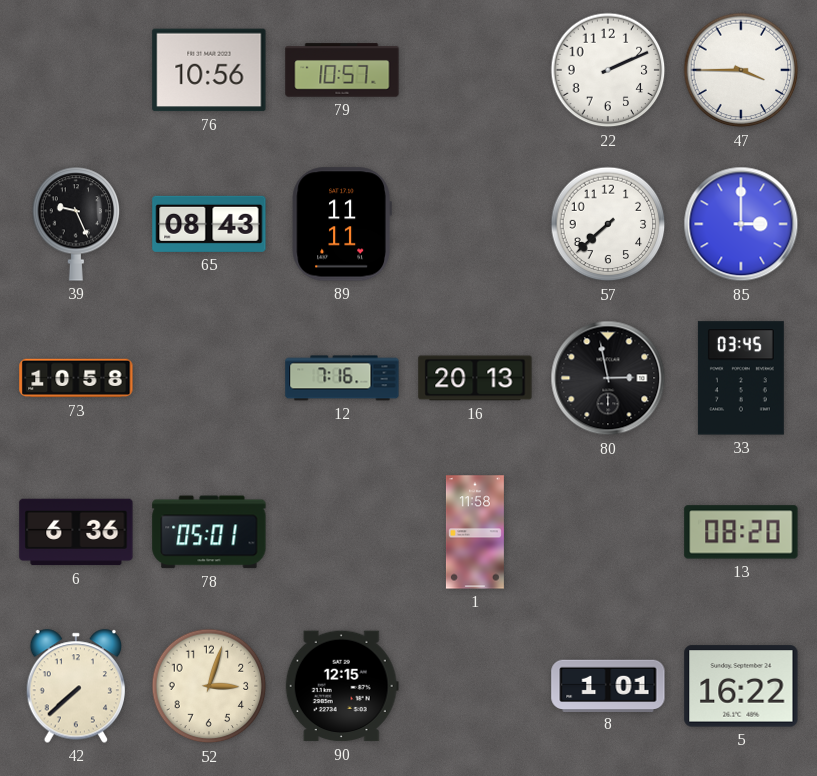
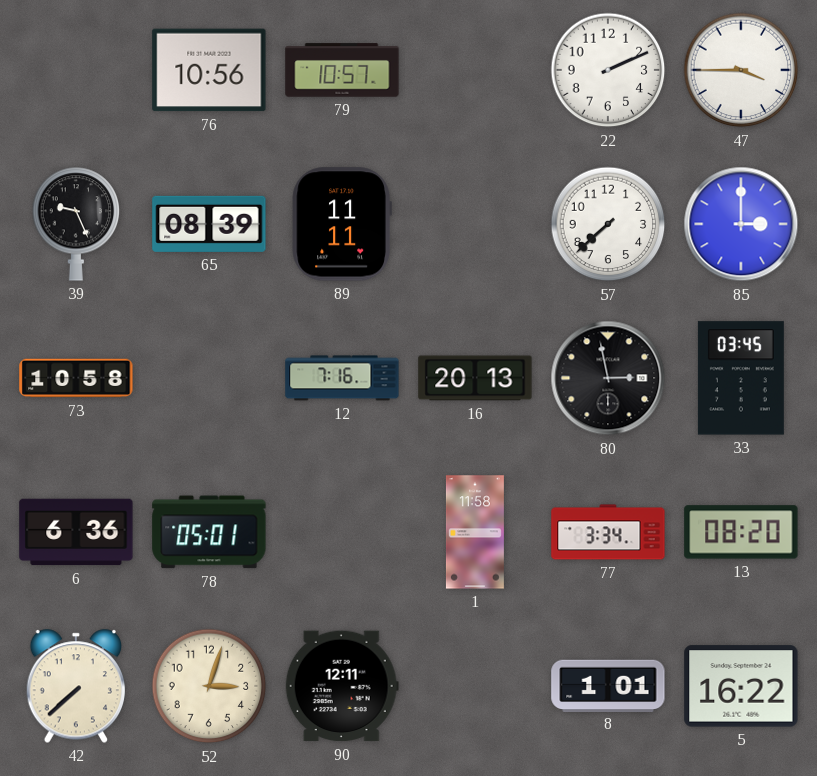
65: 08:43 -> 08:39 (209, 224)
77: none -> 3:34 (608, 532)
90: 12:15 -> 12:11 (342, 686)
